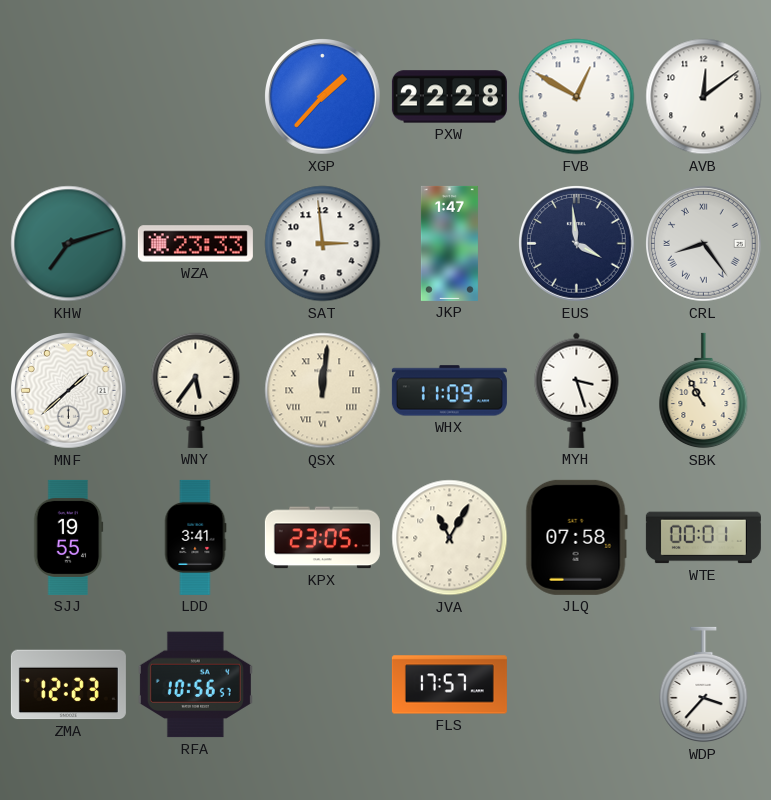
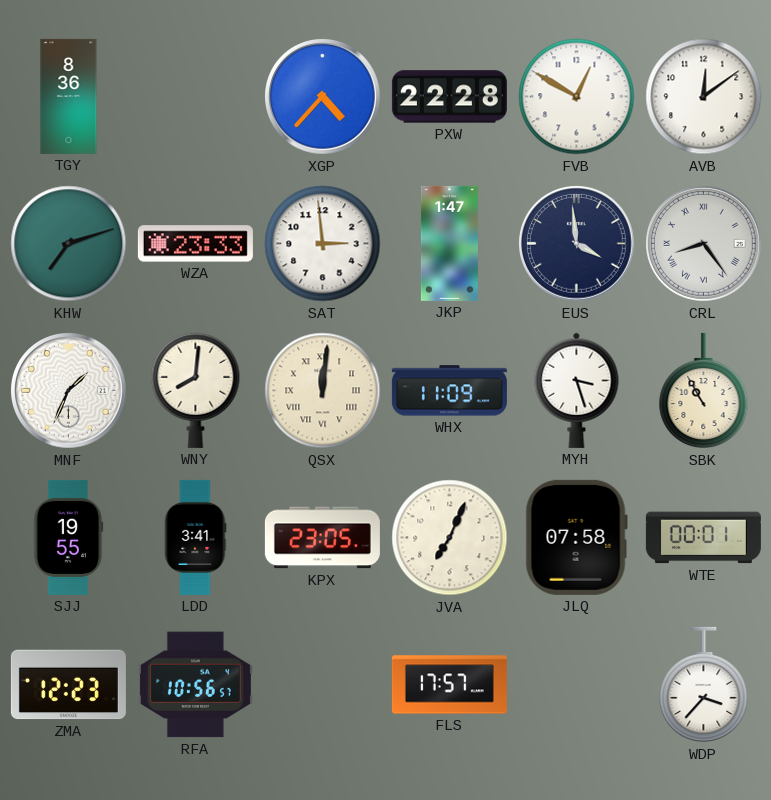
TGY: none -> 8:36 (69, 96)
XGP: 1:37 -> 4:37 (323, 97)
MNF: 1:38 -> 1:34 (69, 391)
WNY: 5:36 -> 8:01 (196, 390)
JVA: 11:05 -> 7:04 (450, 538)
